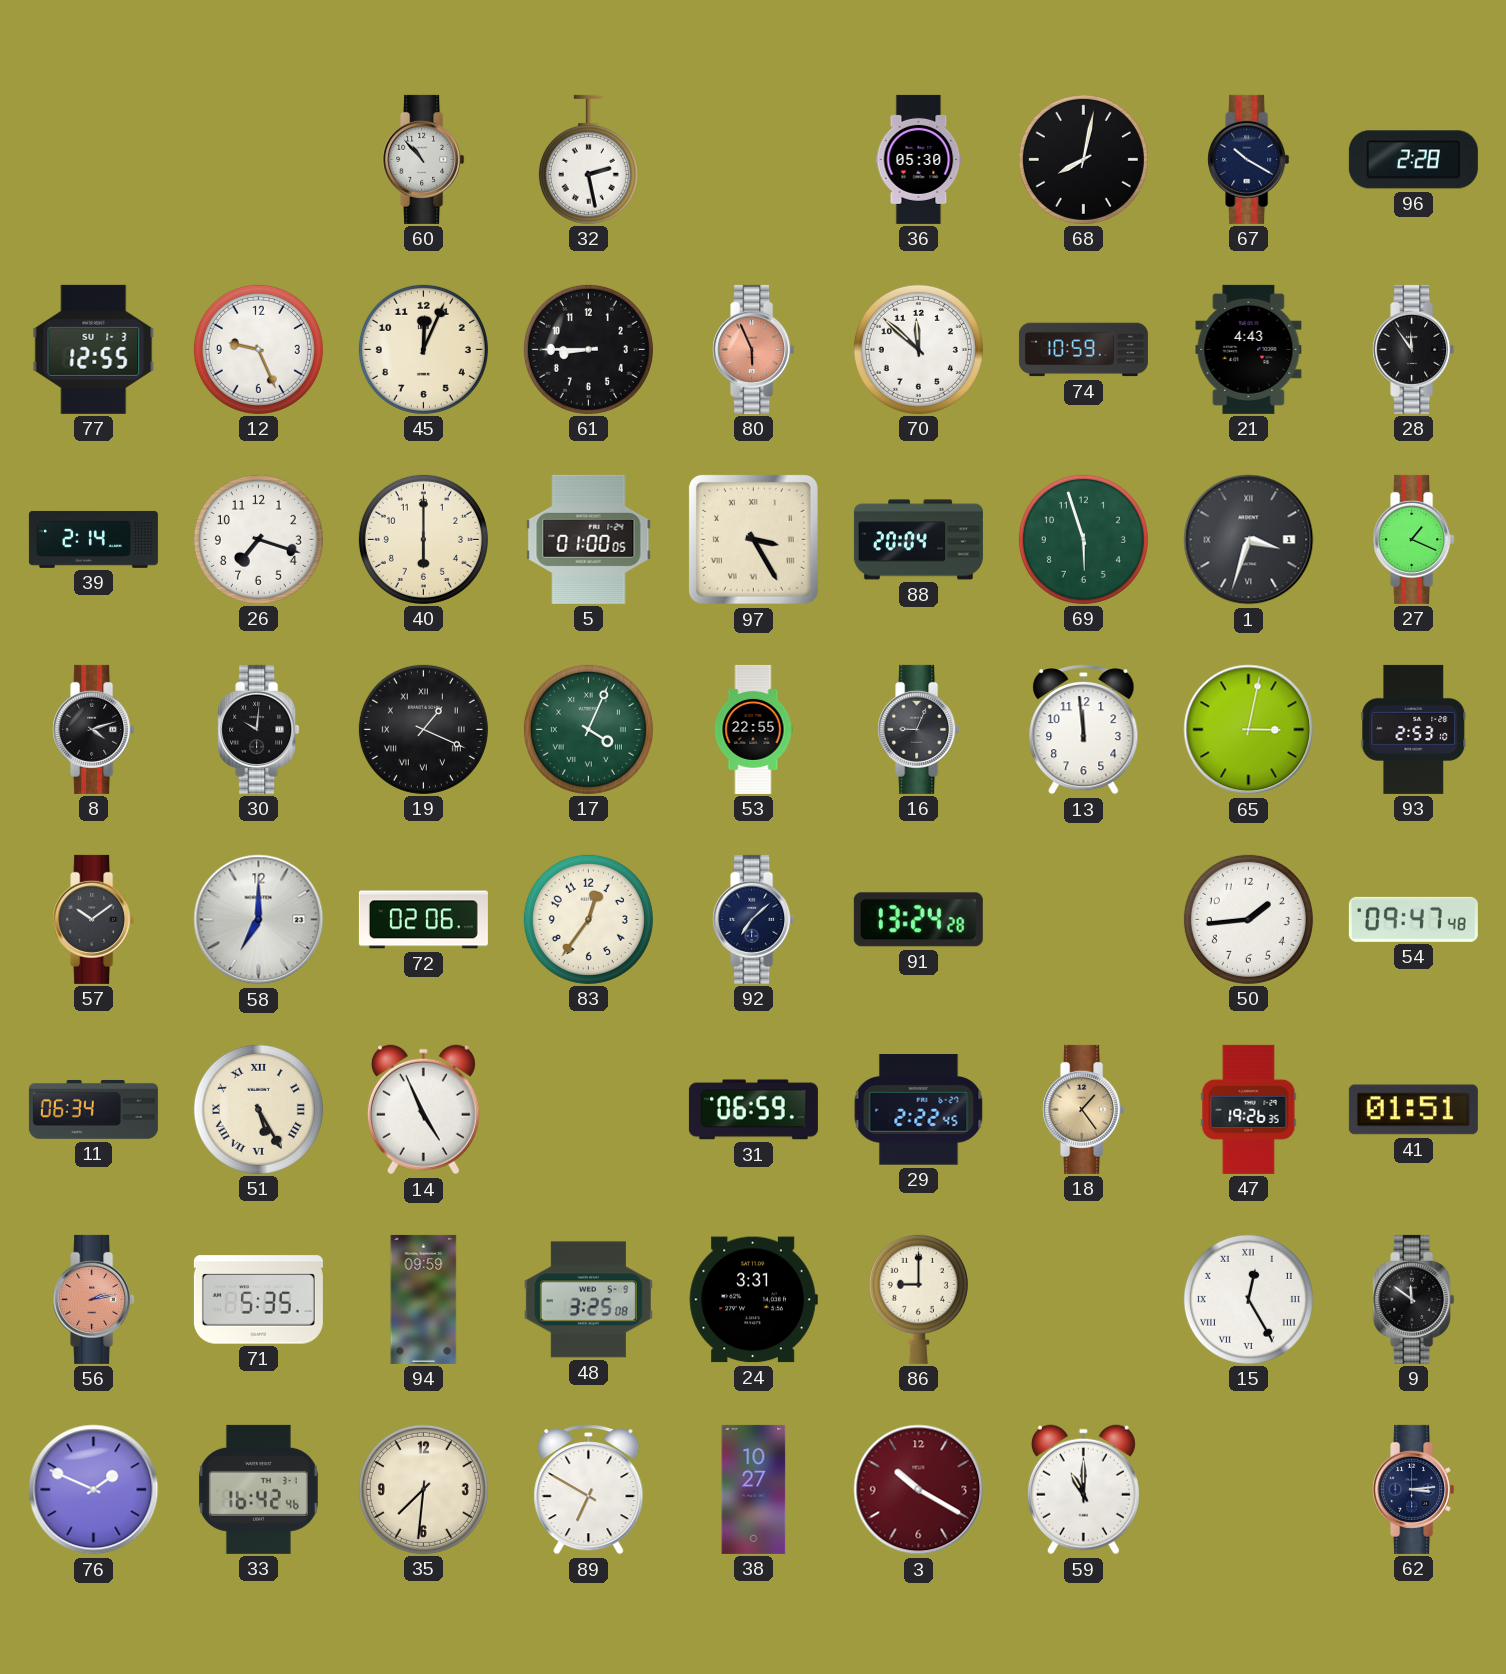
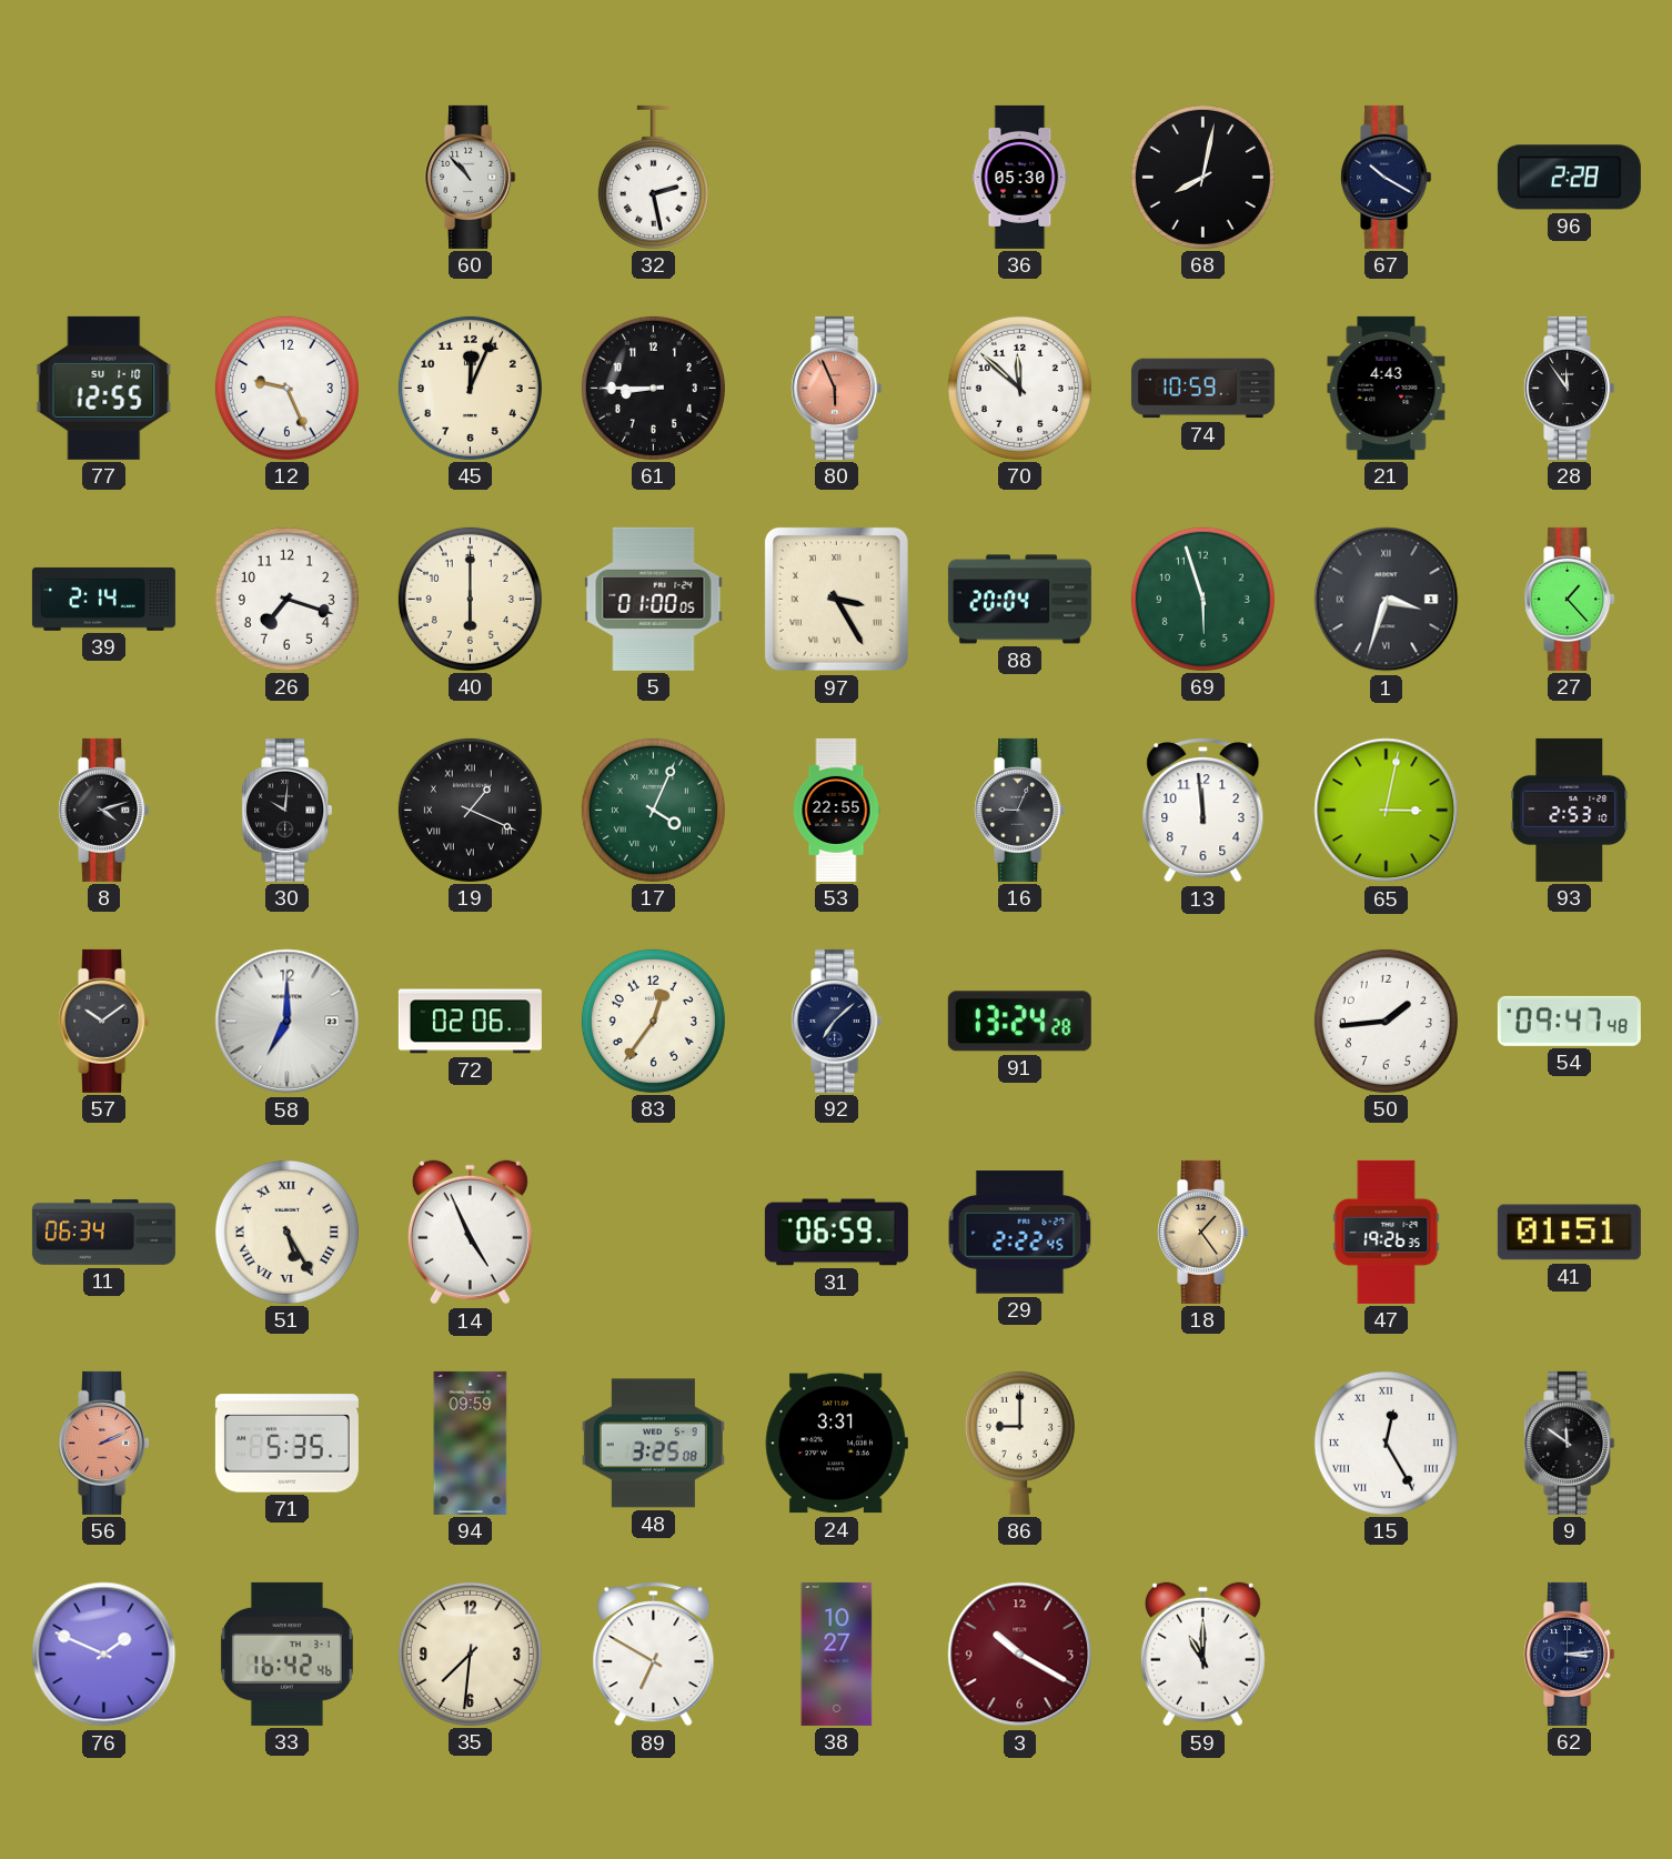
77 date: SU 1-3 -> SU 1-10 (104, 388)
27: 1:19 -> 1:23 (1570, 599)
56: 2:13 -> 2:11 (104, 1443)
